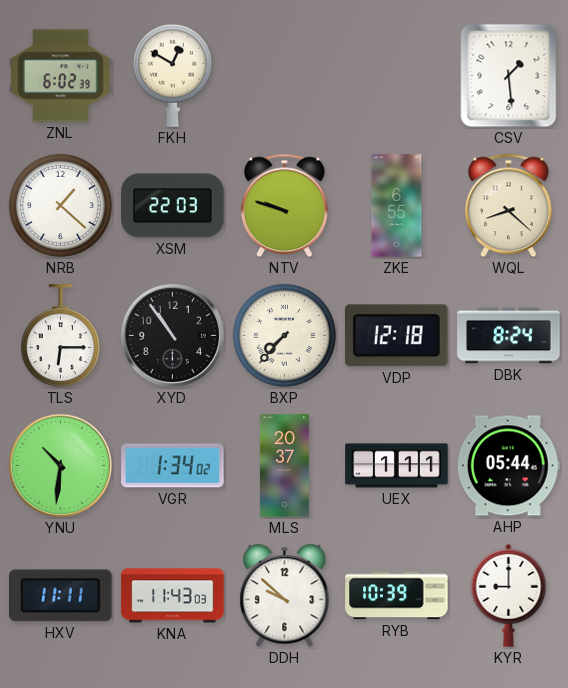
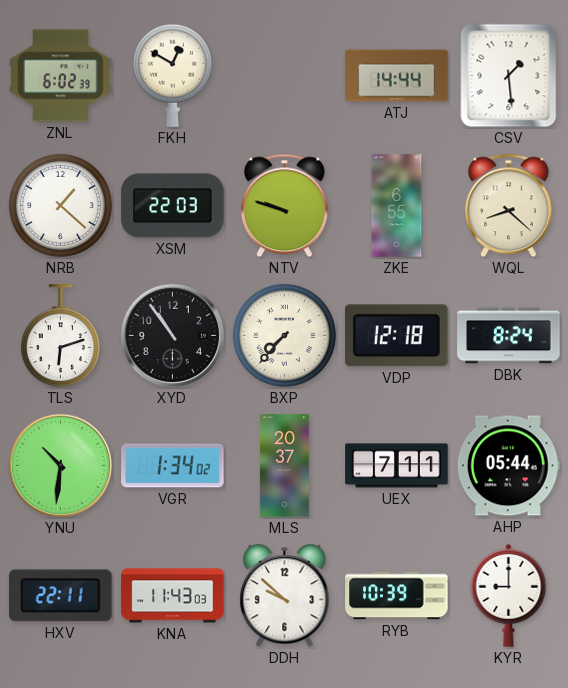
ATJ: none -> 14:44 (397, 76)
TLS: 6:15 -> 6:12 (60, 336)
UEX: 1:11 -> 7:11 (397, 466)
HXV: 11:11 -> 22:11 (61, 596)
